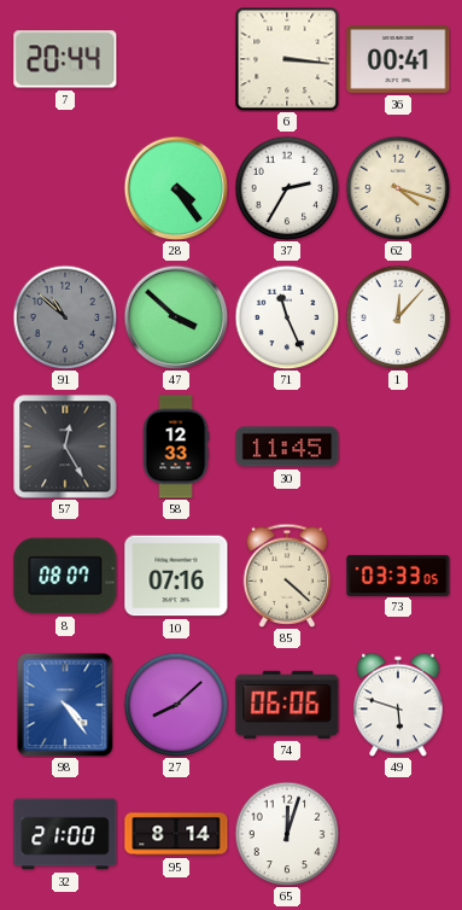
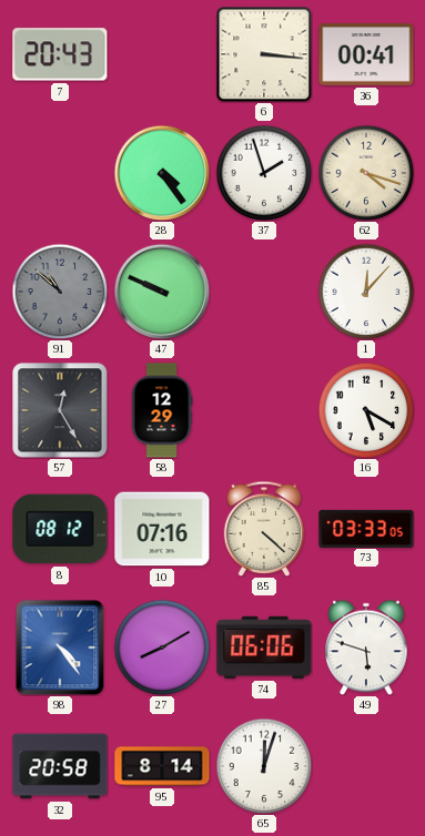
7: 20:44 -> 20:43 (60, 54)
37: 2:35 -> 1:57 (264, 173)
47: 3:52 -> 9:49 (162, 292)
71: 11:26 -> none (287, 317)
58: 12:33 -> 12:29 (162, 410)
30: 11:45 -> none (287, 447)
16: none -> 5:20 (366, 410)
8: 08:07 -> 08:12 (60, 529)
27: 8:08 -> 8:10 (162, 648)
32: 21:00 -> 20:58 (60, 766)
